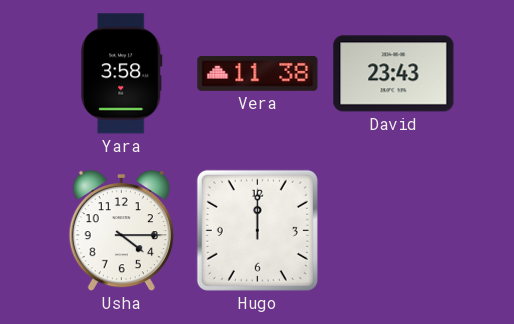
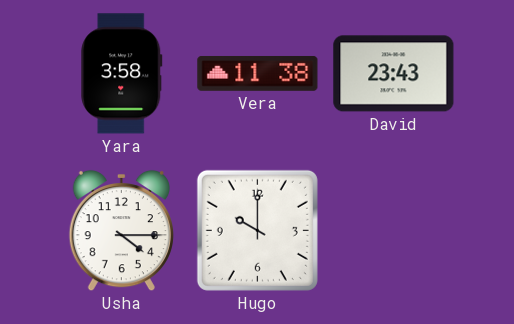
Hugo: 12:00 -> 10:00 (257, 230)
